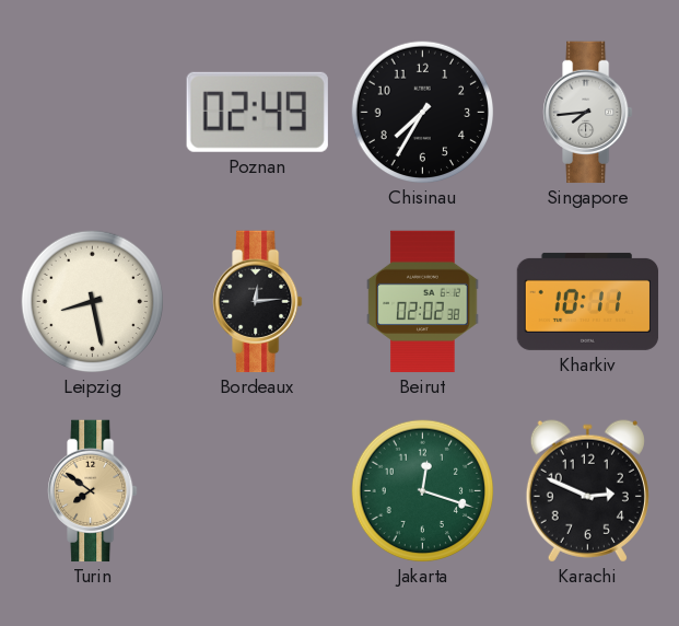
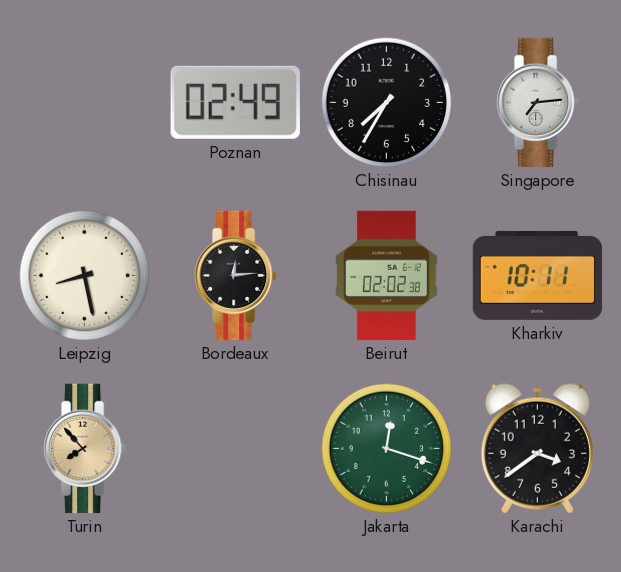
Singapore: 7:44 -> 7:14 (538, 103)
Turin: 7:51 -> 7:53 (85, 449)
Karachi: 2:49 -> 3:39 (537, 449)
